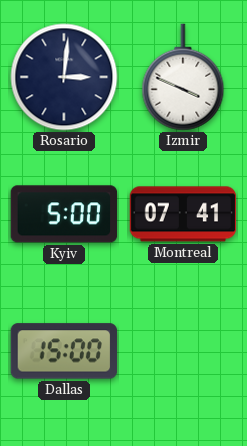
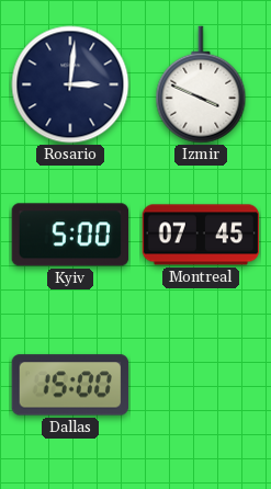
Montreal: 07:41 -> 07:45 (201, 235)
